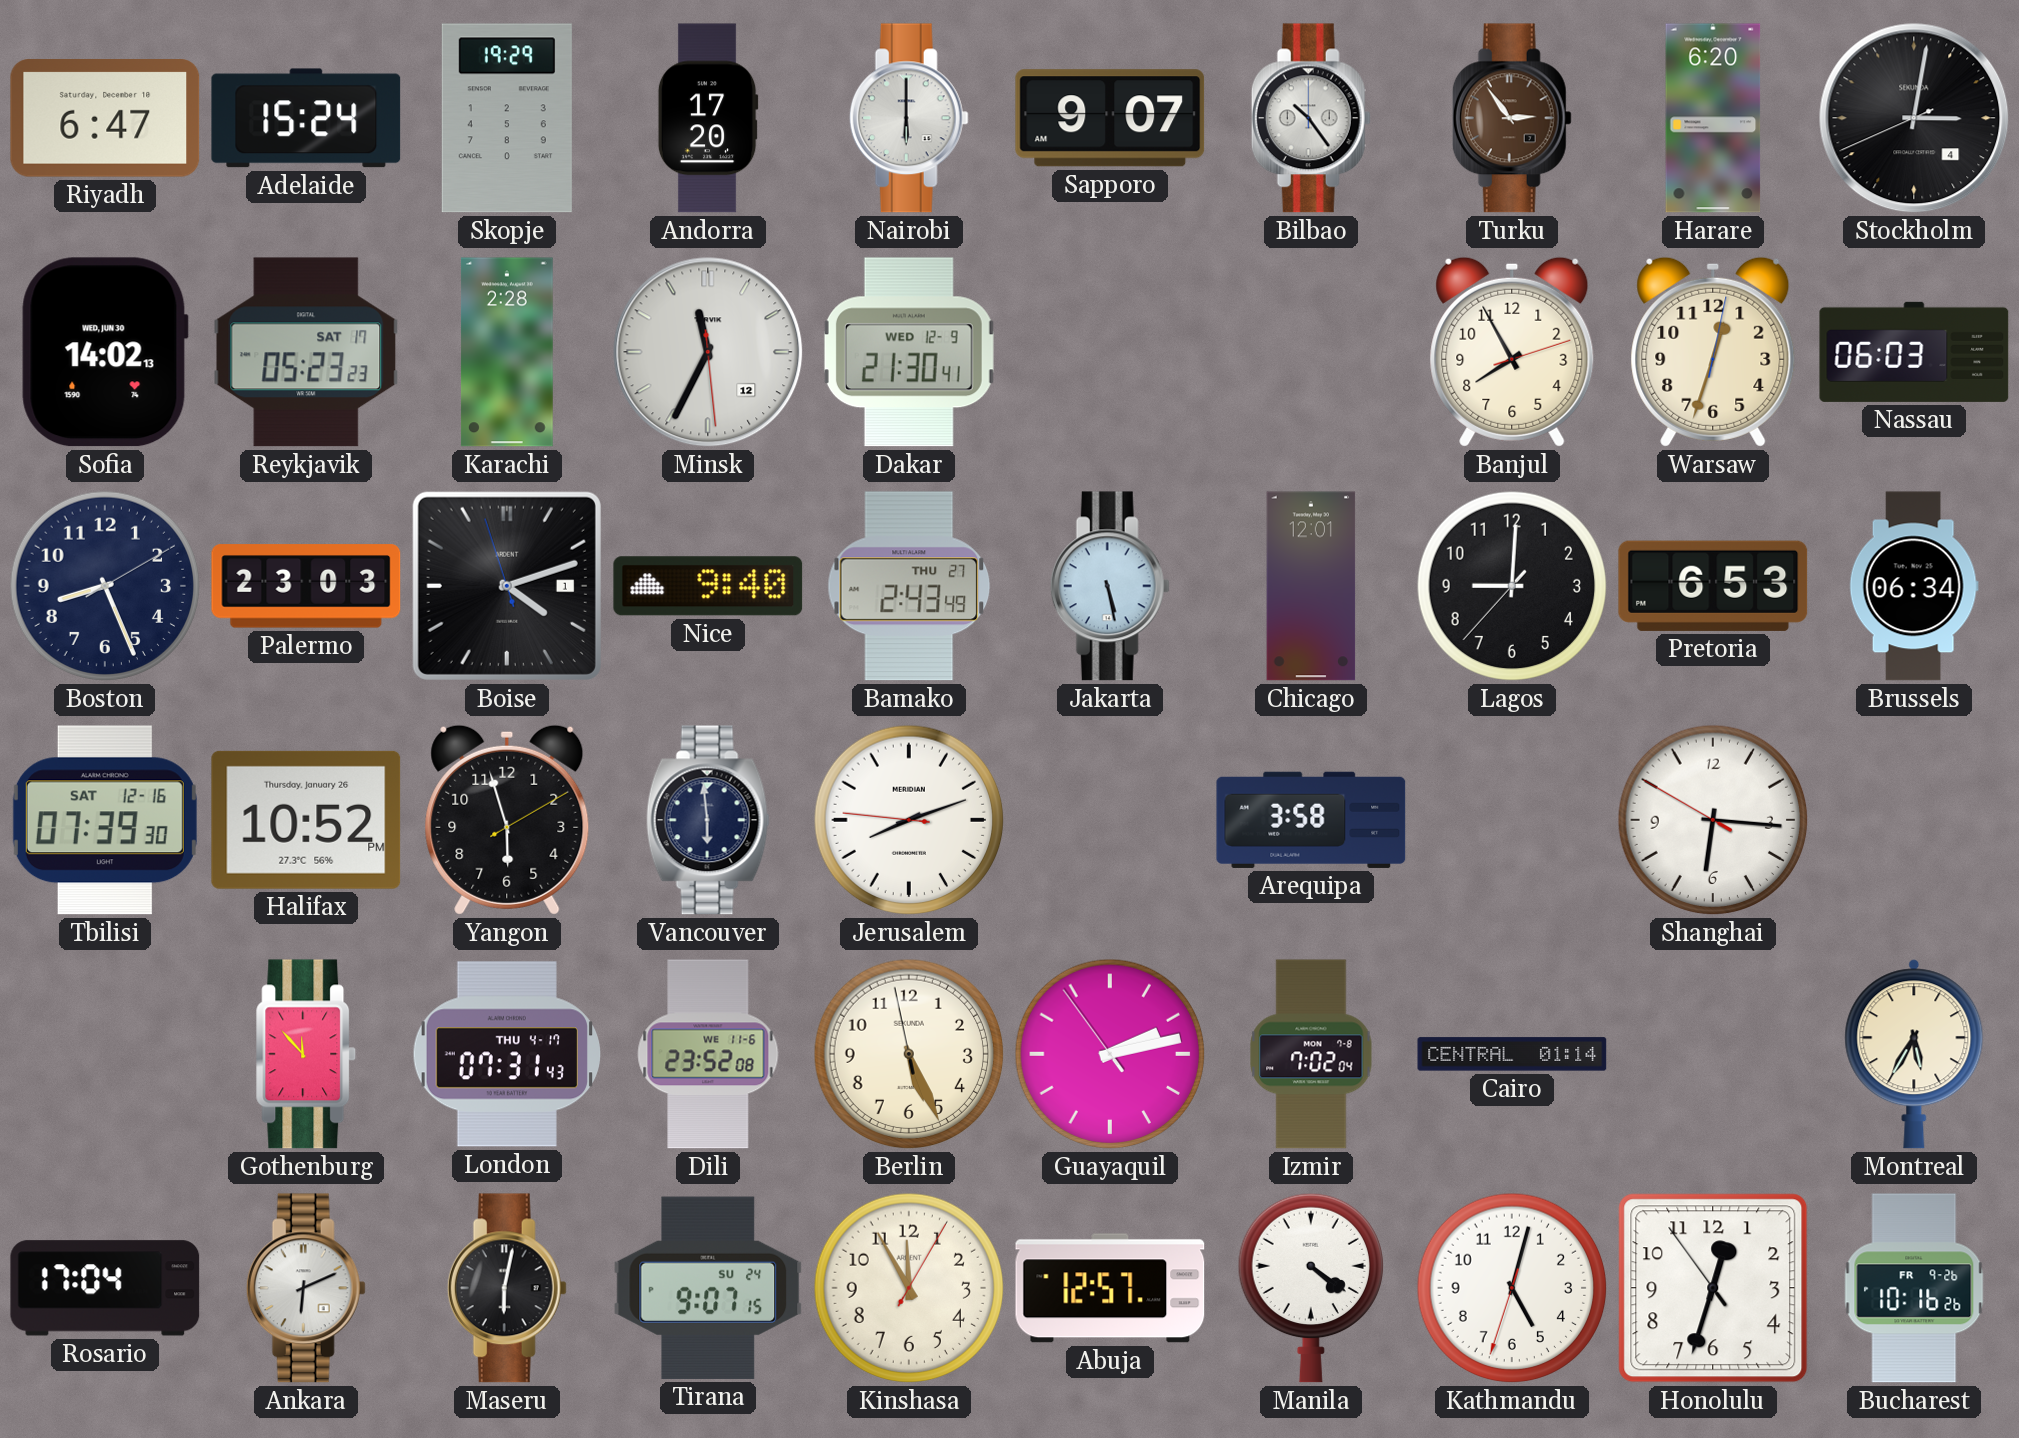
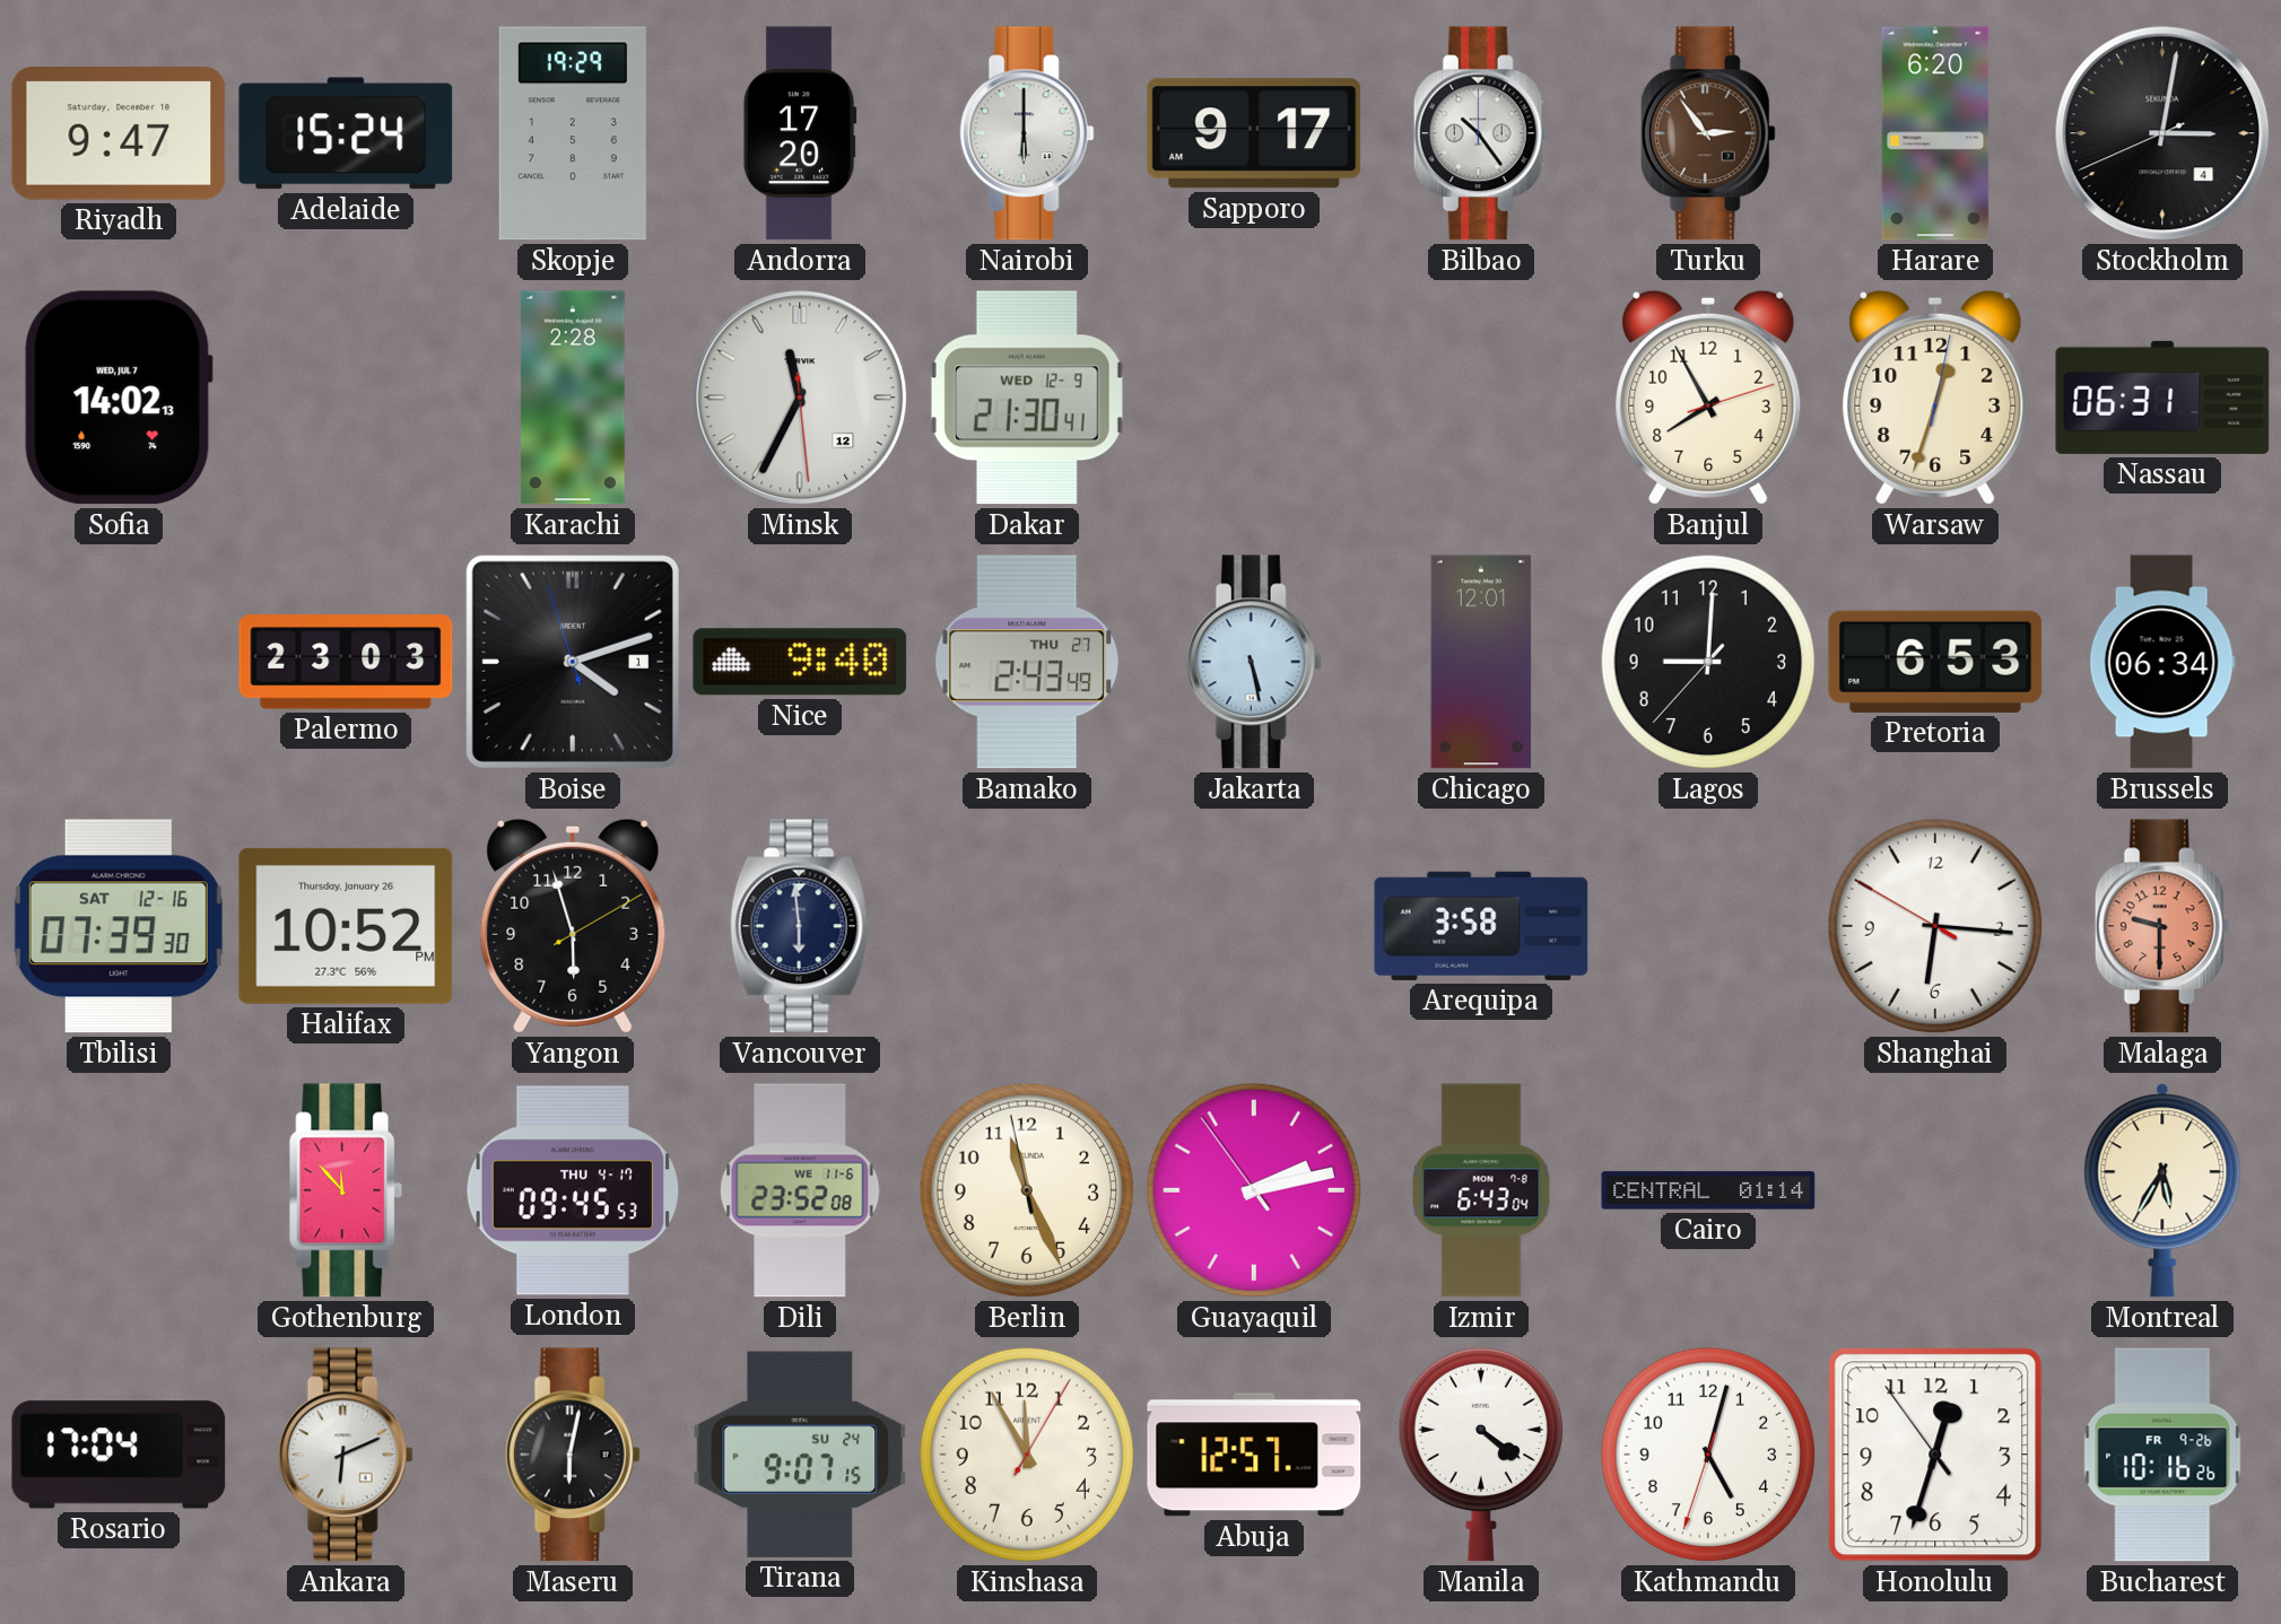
Riyadh: 6:47 -> 9:47 (119, 134)
Sapporo: 9:07 -> 9:17 (1254, 133)
Sofia date: WED, JUN 30 -> WED, JUL 7 (119, 398)
Reykjavik: 05:23 -> none (306, 352)
Nassau: 06:03 -> 06:31 (2162, 398)
Boston: 8:26 -> none (105, 586)
Jerusalem: 8:11 -> none (909, 820)
Malaga: none -> 9:30 (2162, 926)
London: 07:31 -> 09:45 (572, 1190)
Berlin: 5:25 -> 11:25 (1027, 1190)
Izmir: 7:02 -> 6:43 (1481, 1190)
